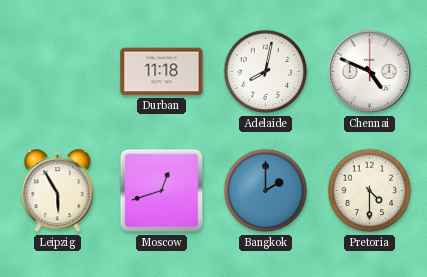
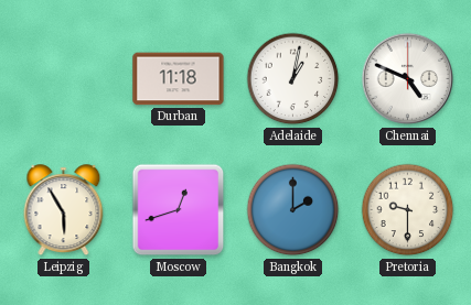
Adelaide: 8:02 -> 1:02 (293, 79)
Pretoria: 4:30 -> 9:30 (408, 210)
